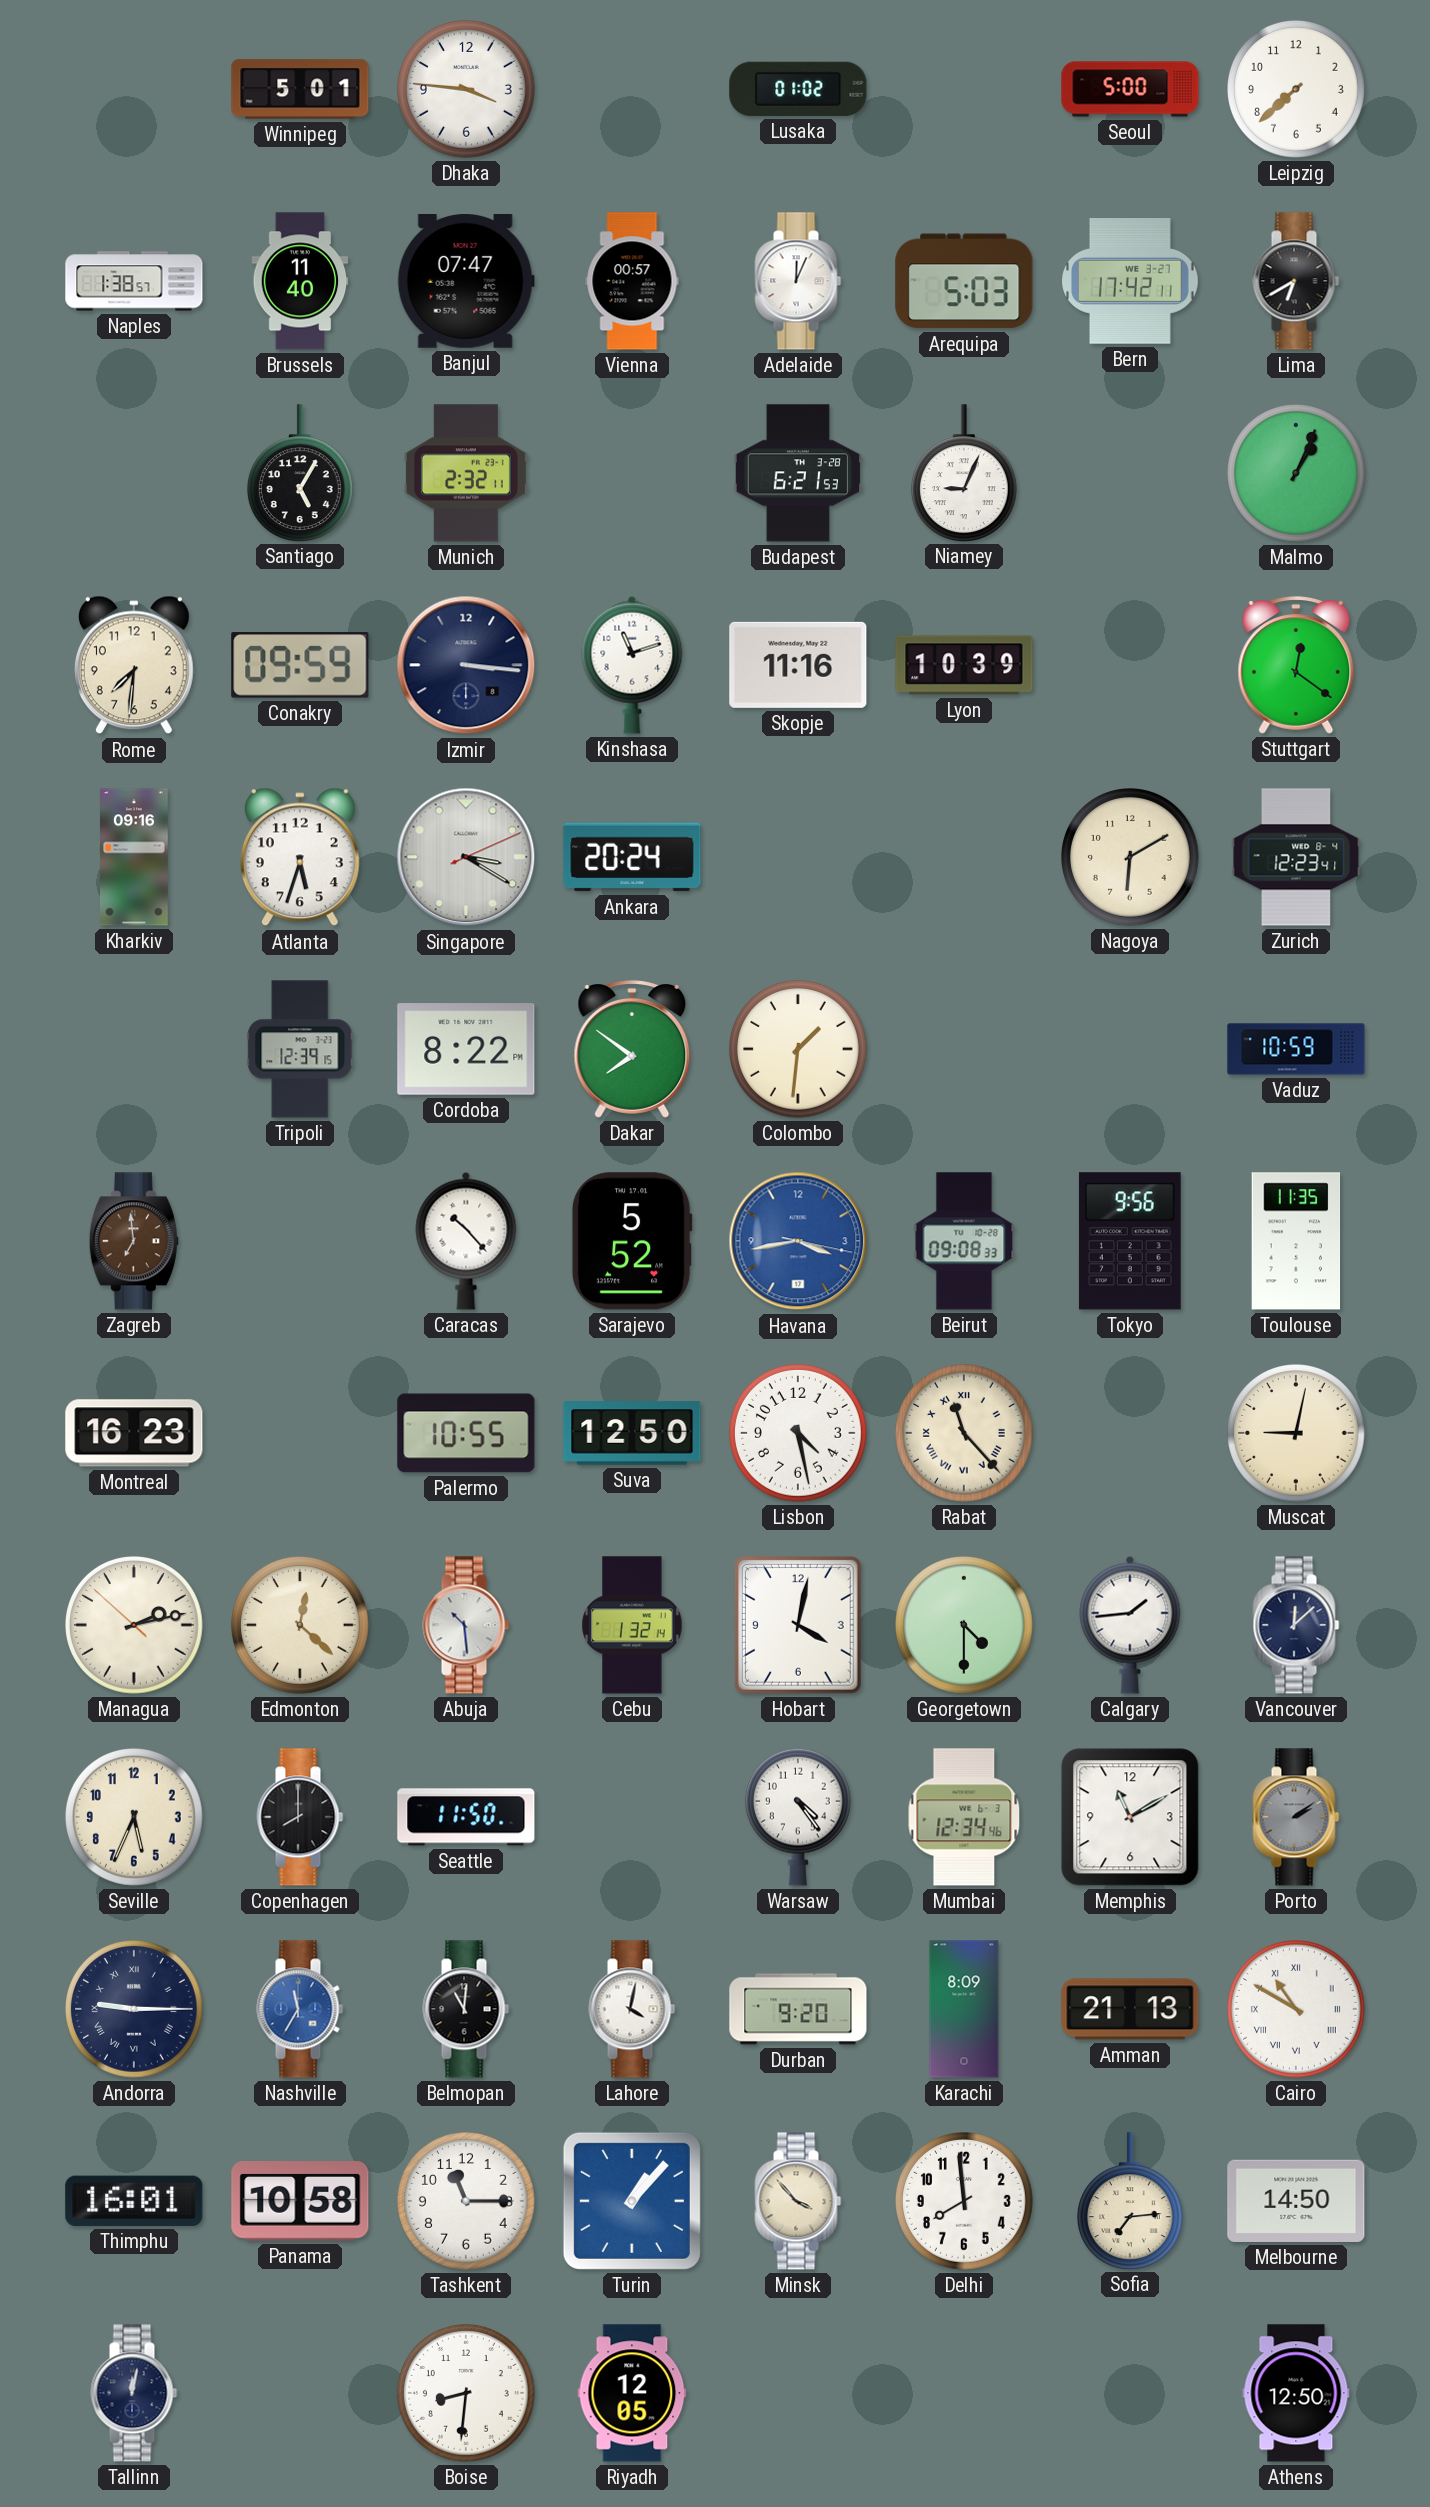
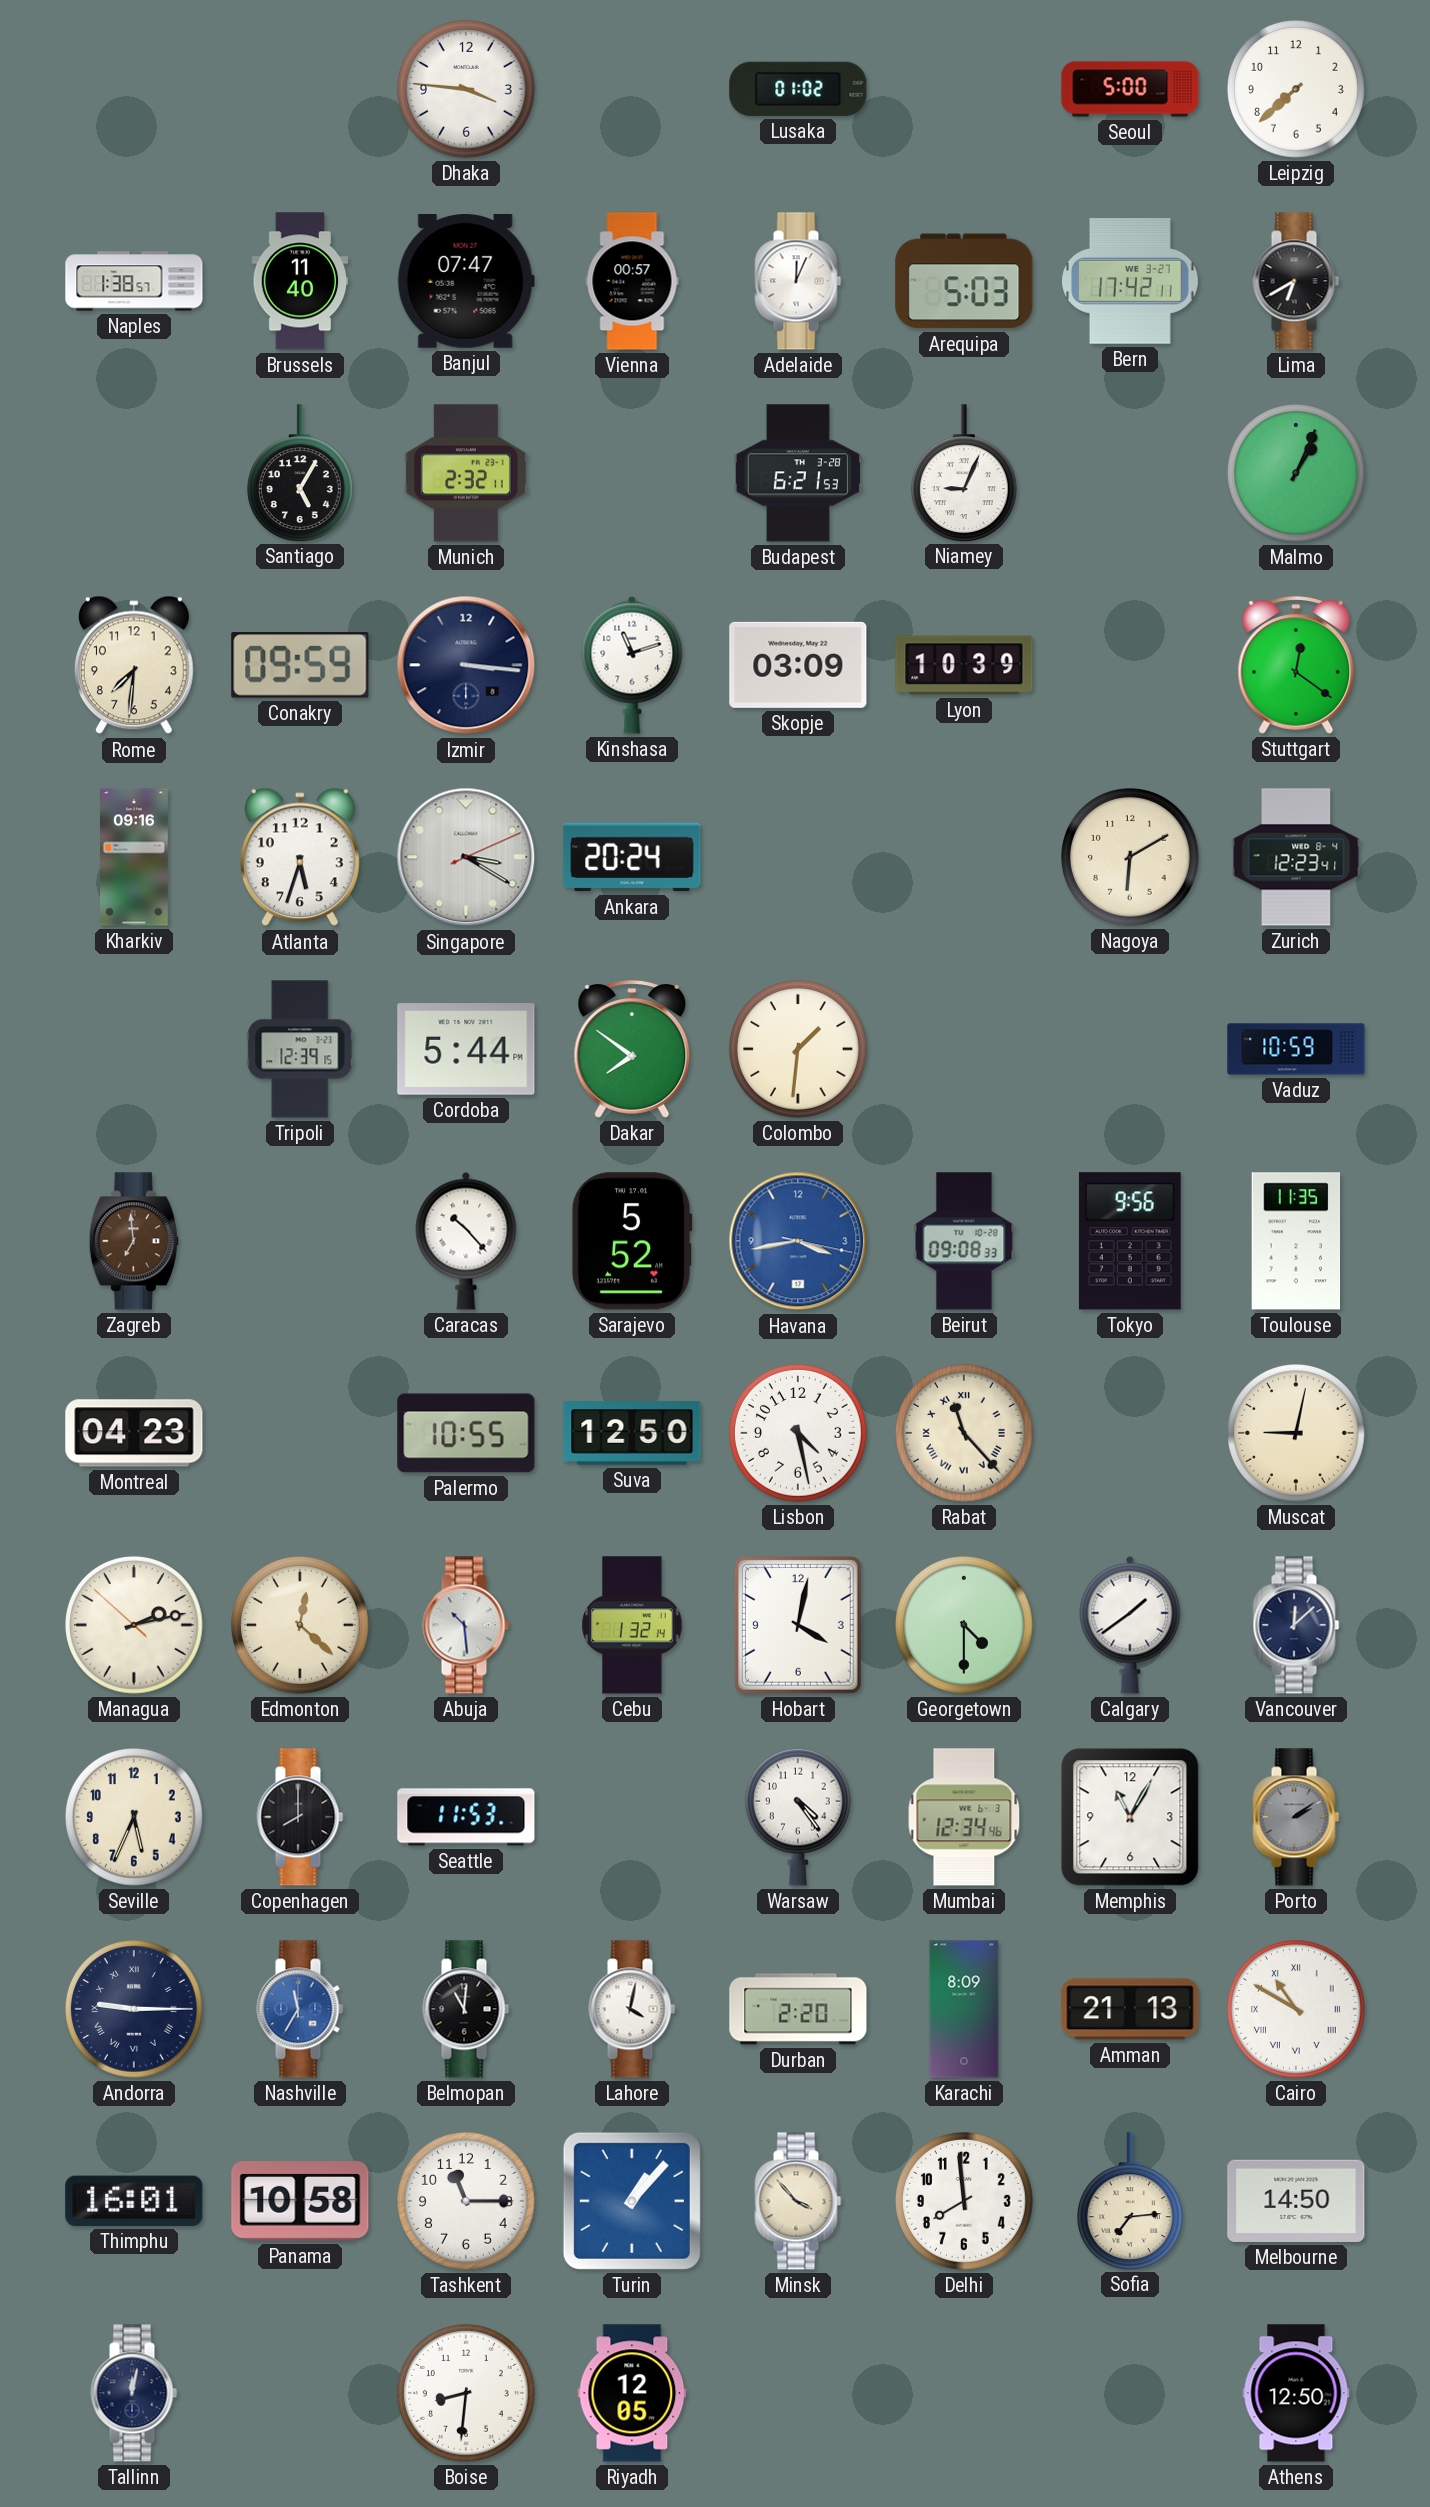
Winnipeg: 5:01 -> none (300, 89)
Skopje: 11:16 -> 03:09 (798, 665)
Cordoba: 8:22 -> 5:44 (466, 1049)
Montreal: 16:23 -> 04:23 (134, 1433)
Calgary: 1:44 -> 1:39 (1130, 1625)
Seattle: 11:50 -> 11:53 (466, 1817)
Memphis: 11:10 -> 11:05 (1130, 1817)
Durban: 9:20 -> 2:20 (798, 2009)
